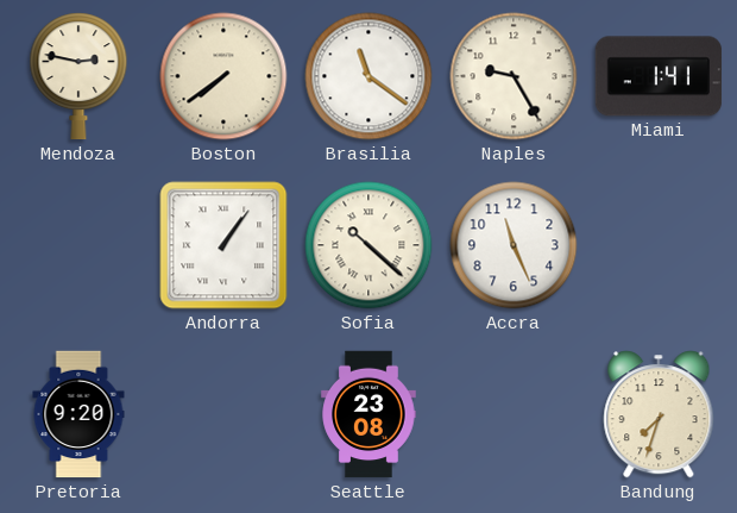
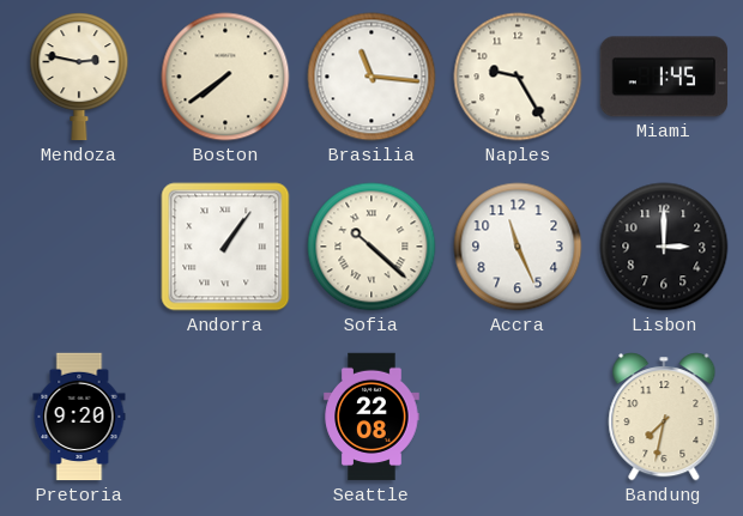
Brasilia: 11:21 -> 11:16 (371, 77)
Miami: 1:41 -> 1:45 (664, 77)
Lisbon: none -> 3:00 (664, 247)
Seattle: 23:08 -> 22:08 (371, 417)
Bandung: 7:33 -> 7:32 (664, 417)
